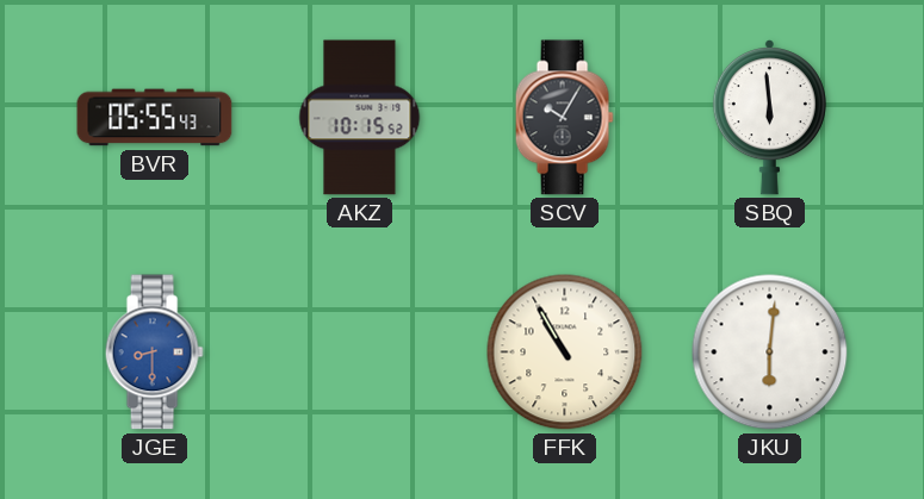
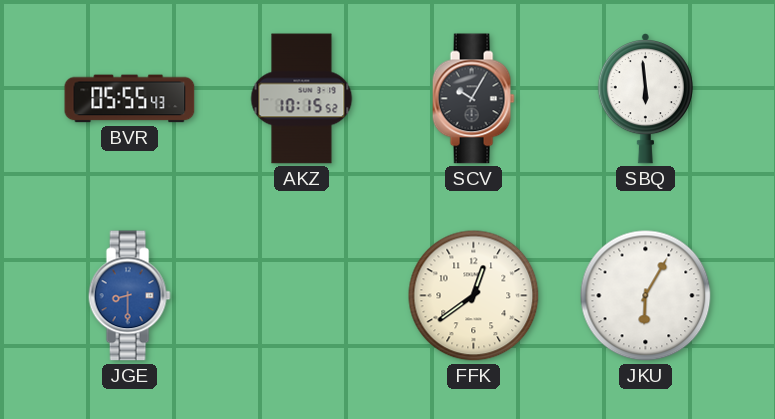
FFK: 10:55 -> 12:39 (474, 296)
JKU: 6:01 -> 6:05 (646, 296)
